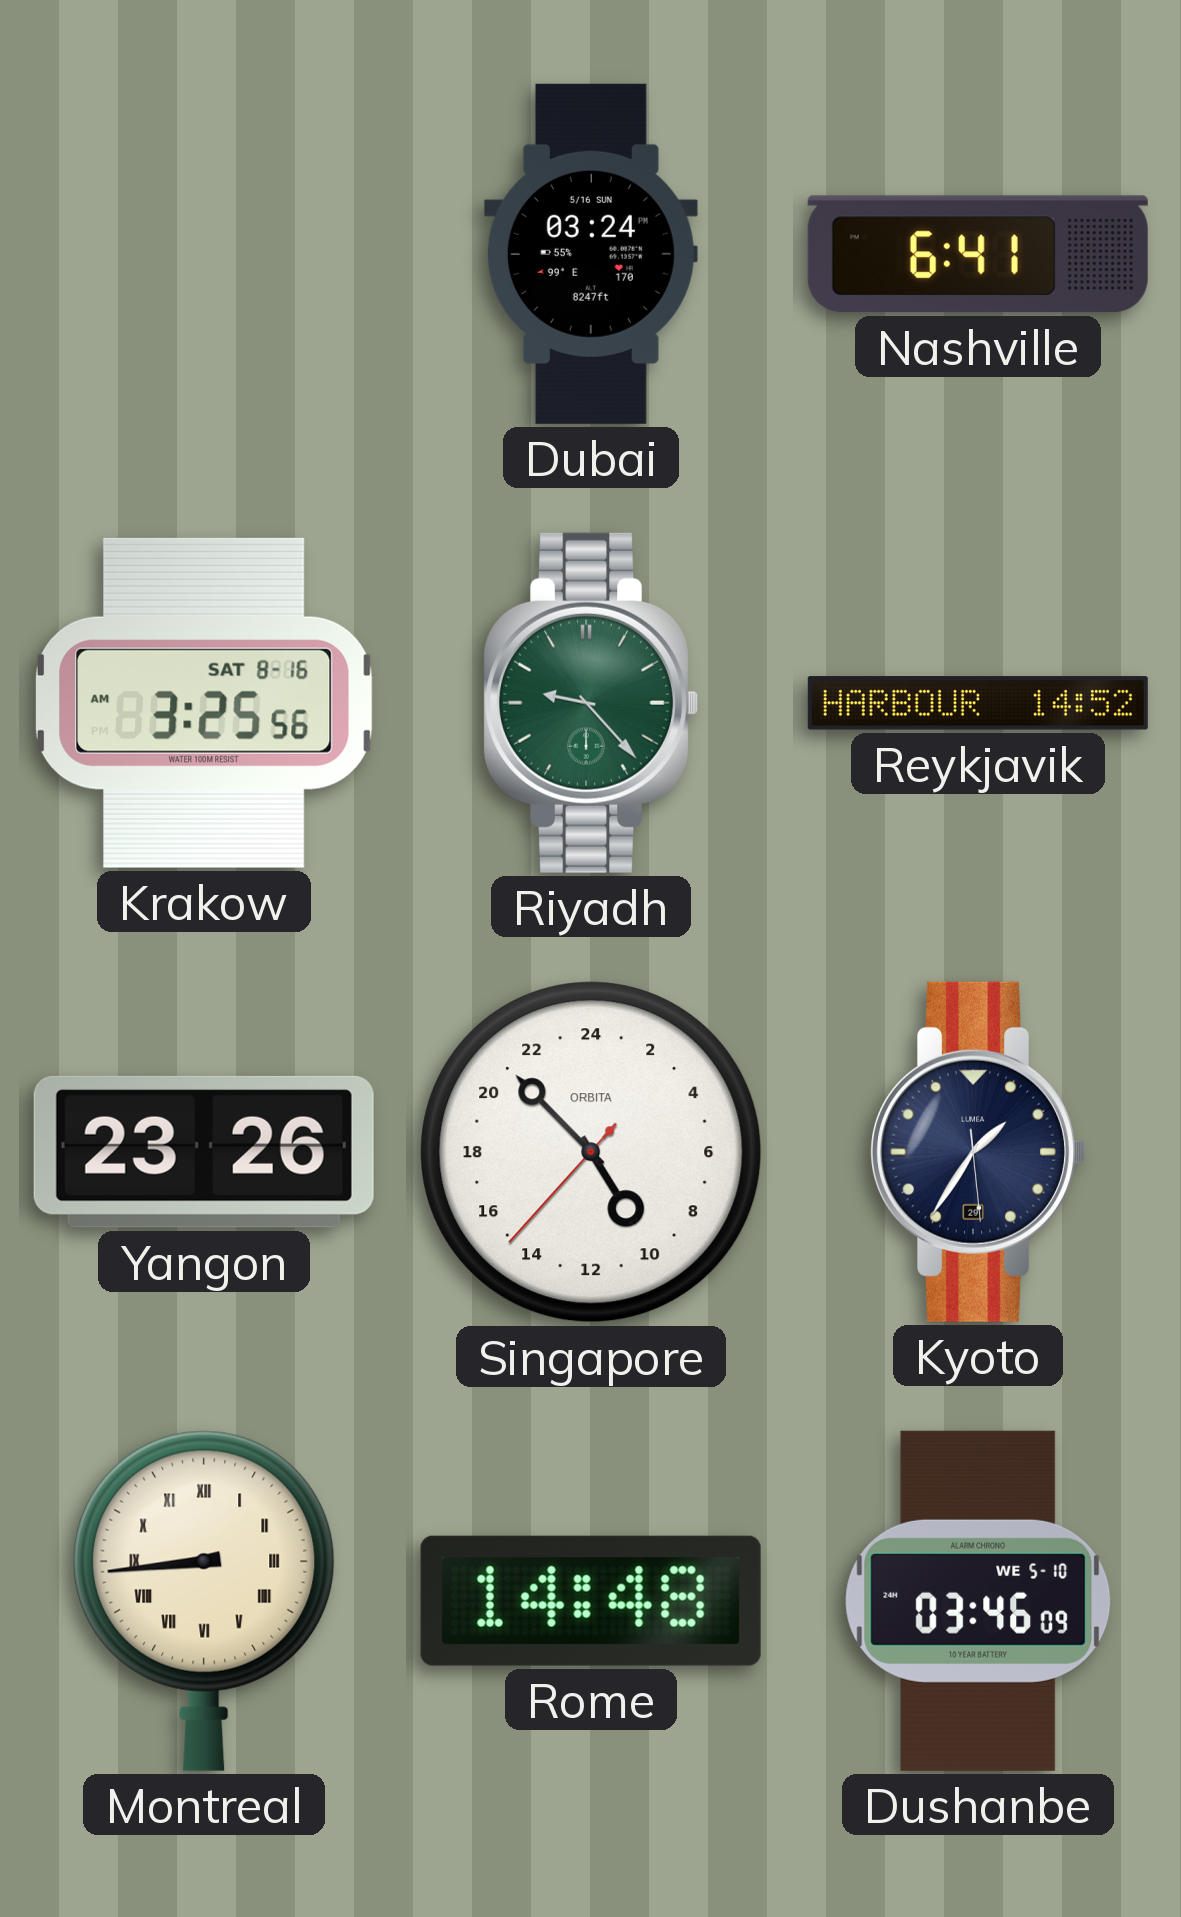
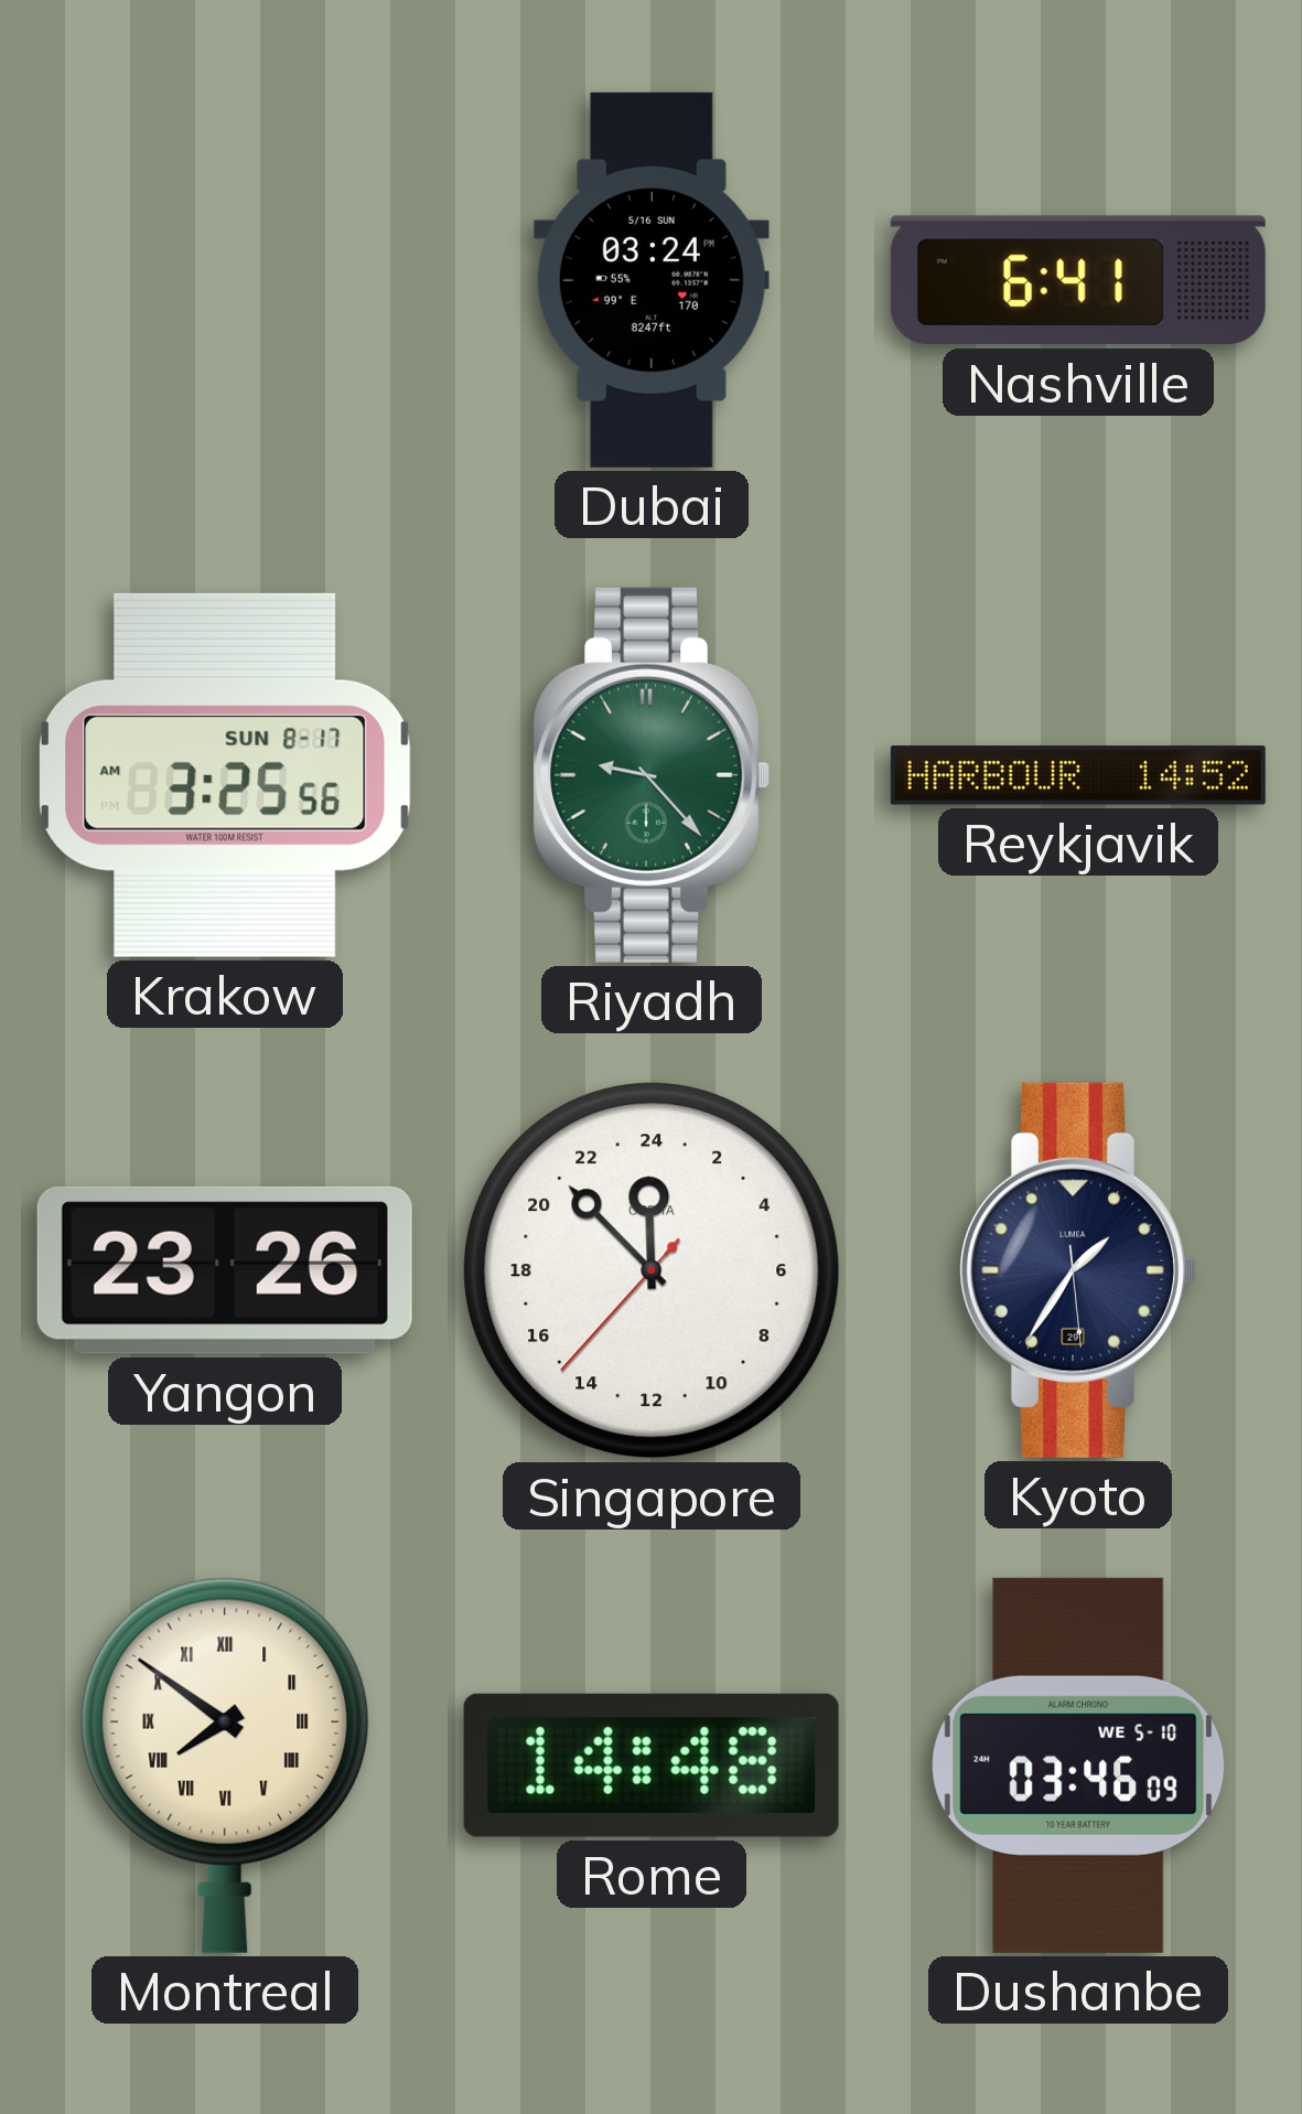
Krakow date: SAT 8-16 -> SUN 8-17 (226, 775)
Singapore: 9:52 -> 23:52 (652, 1270)
Montreal: 8:44 -> 7:51 (225, 1766)
